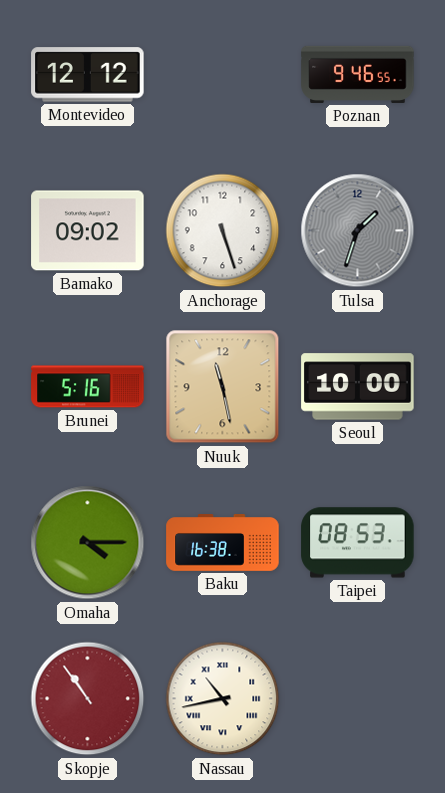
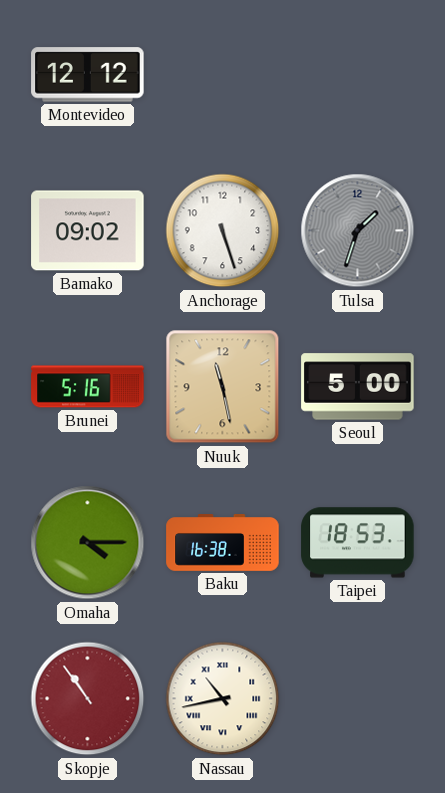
Poznan: 9:46 -> none (358, 74)
Seoul: 10:00 -> 5:00 (358, 387)
Taipei: 08:53 -> 18:53 (358, 543)
